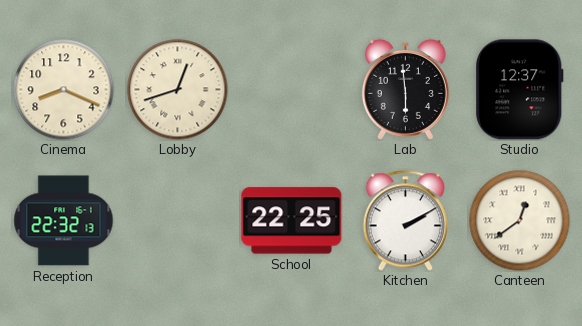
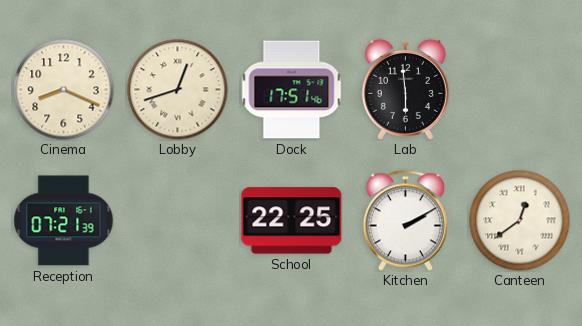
Dock: none -> 17:51 (292, 90)
Studio: 12:37 -> none (520, 90)
Reception: 22:32 -> 07:21 (64, 221)
